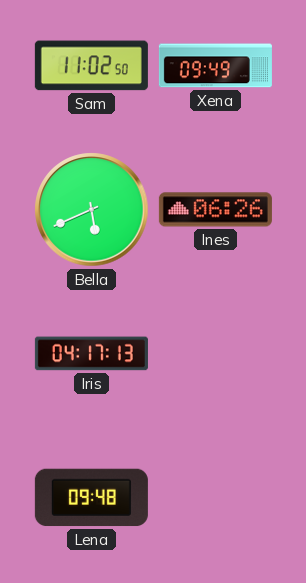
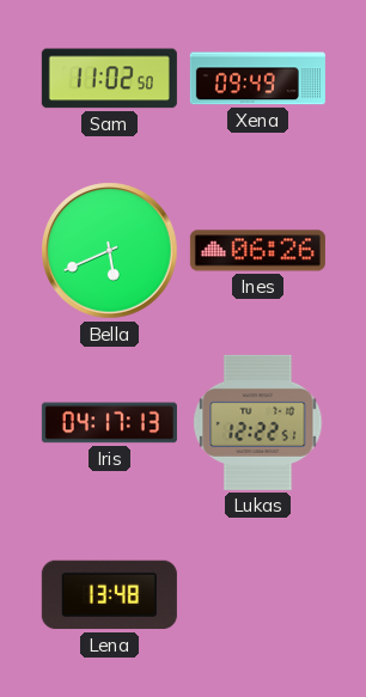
Lukas: none -> 12:22 (258, 422)
Lena: 09:48 -> 13:48 (109, 595)
